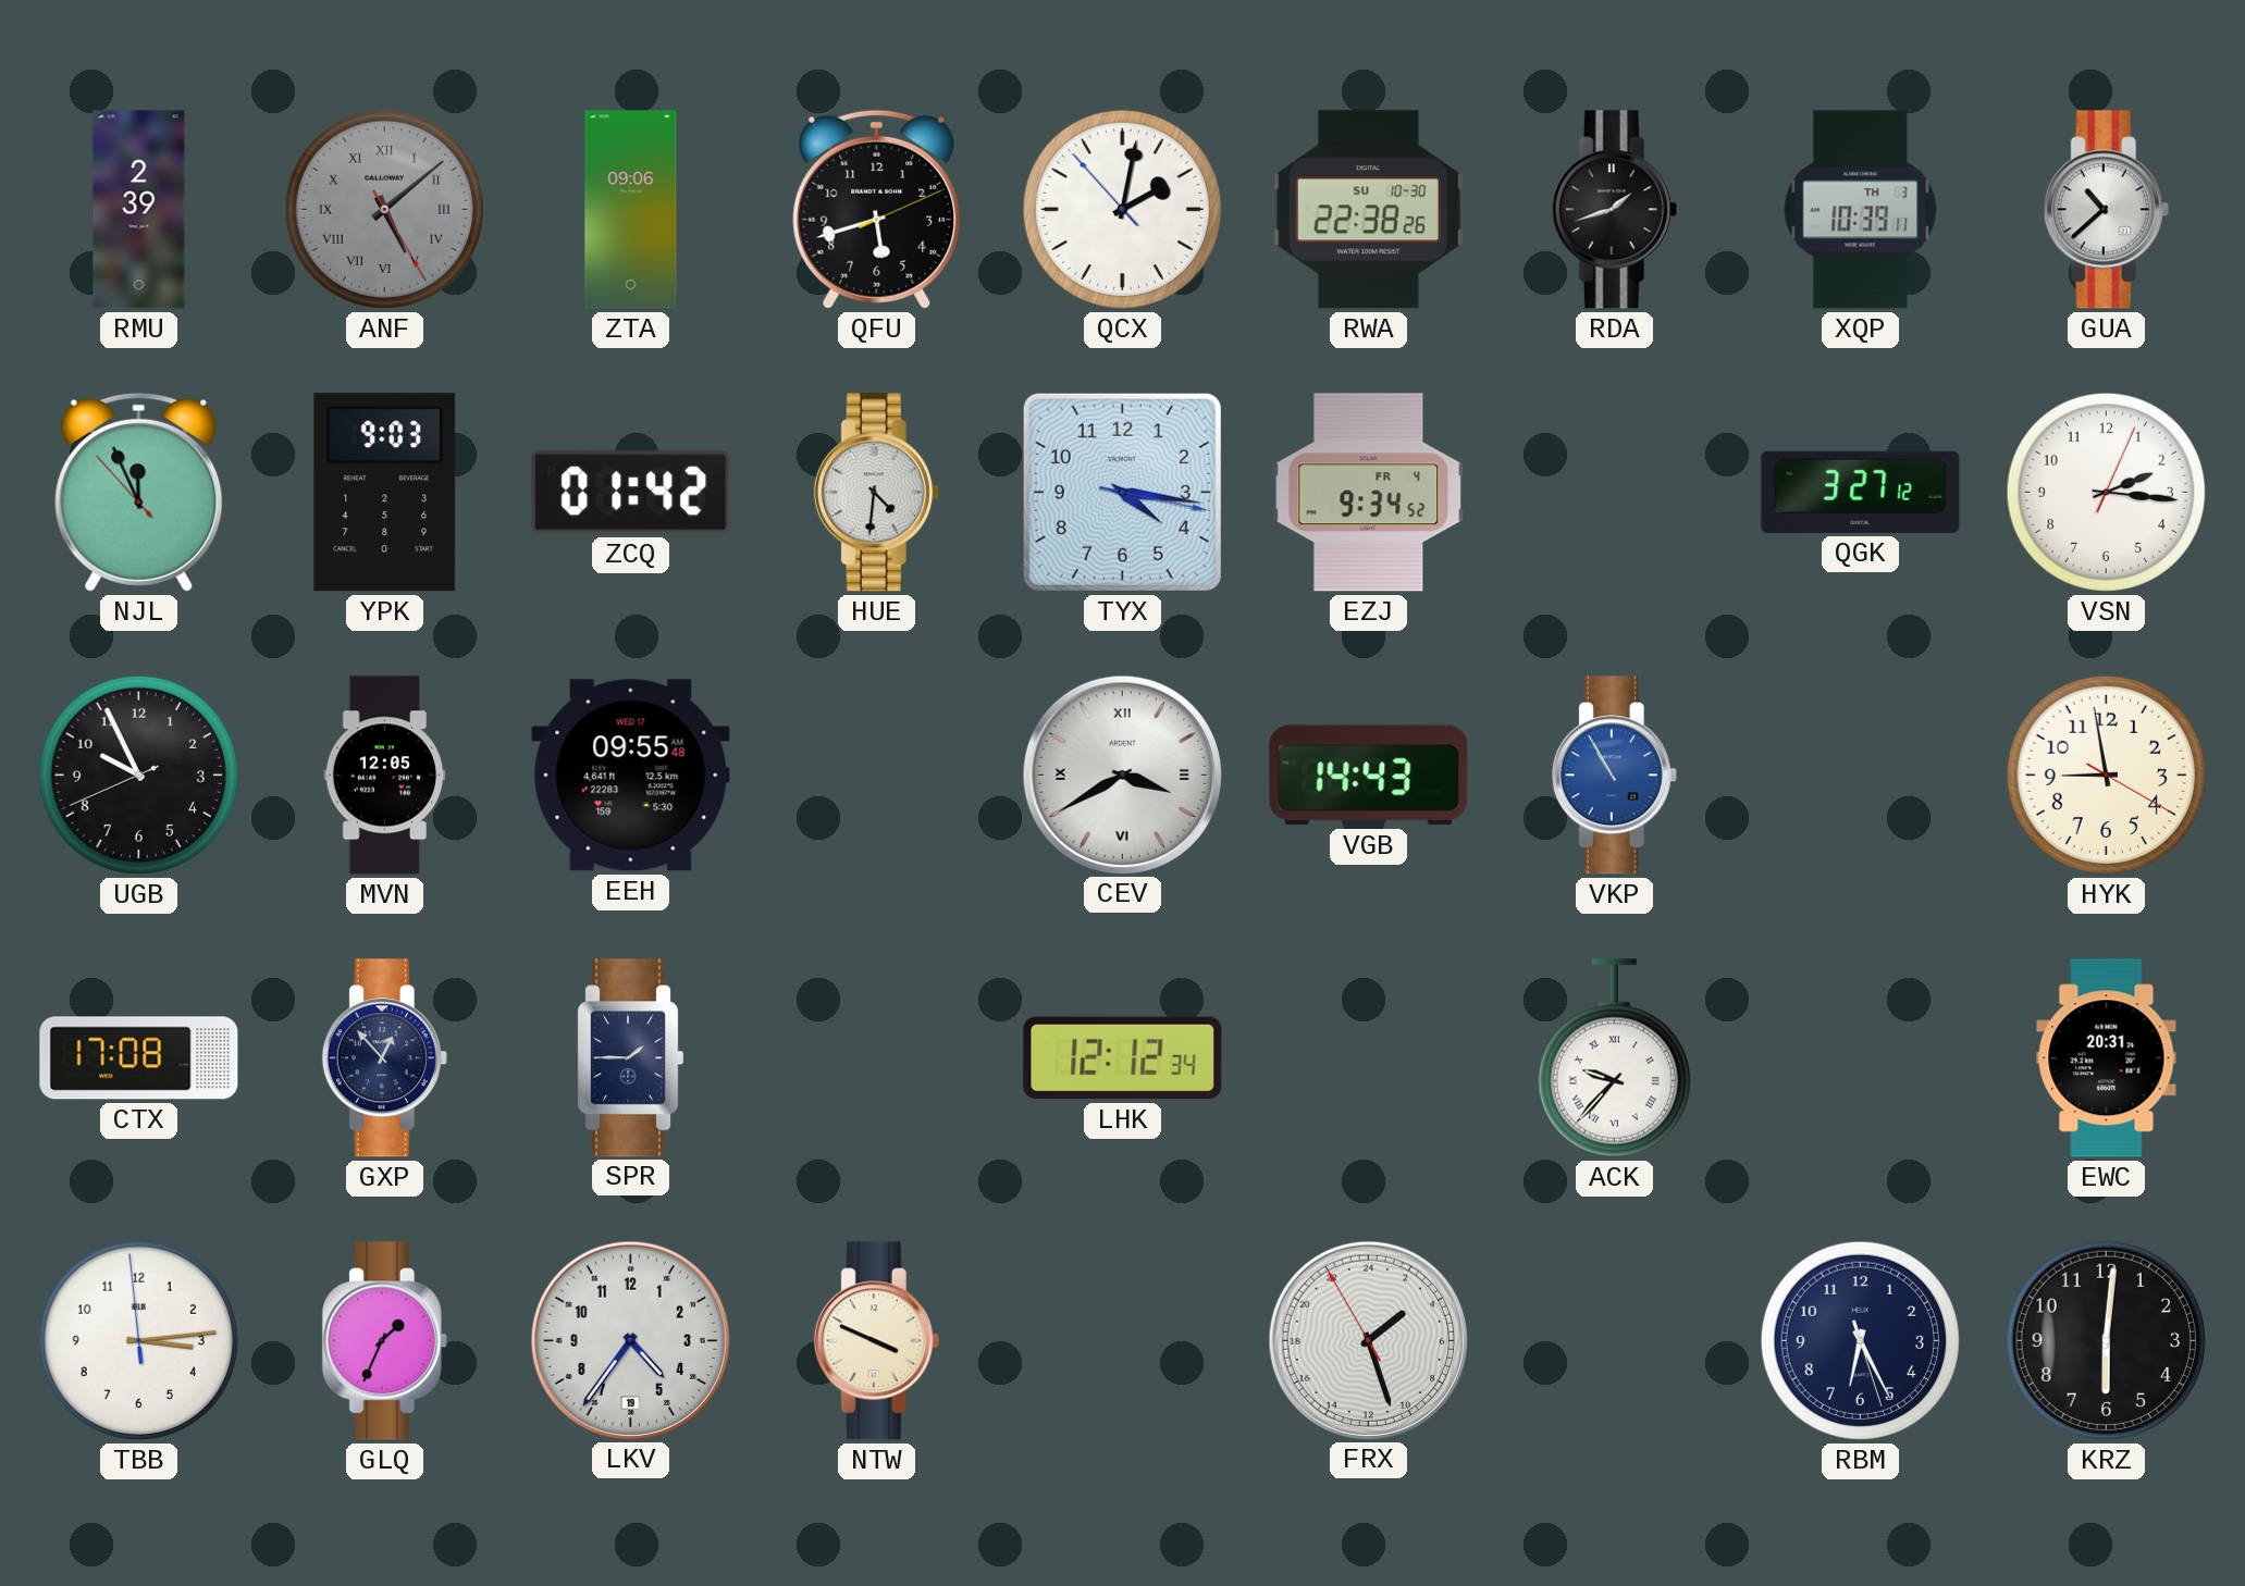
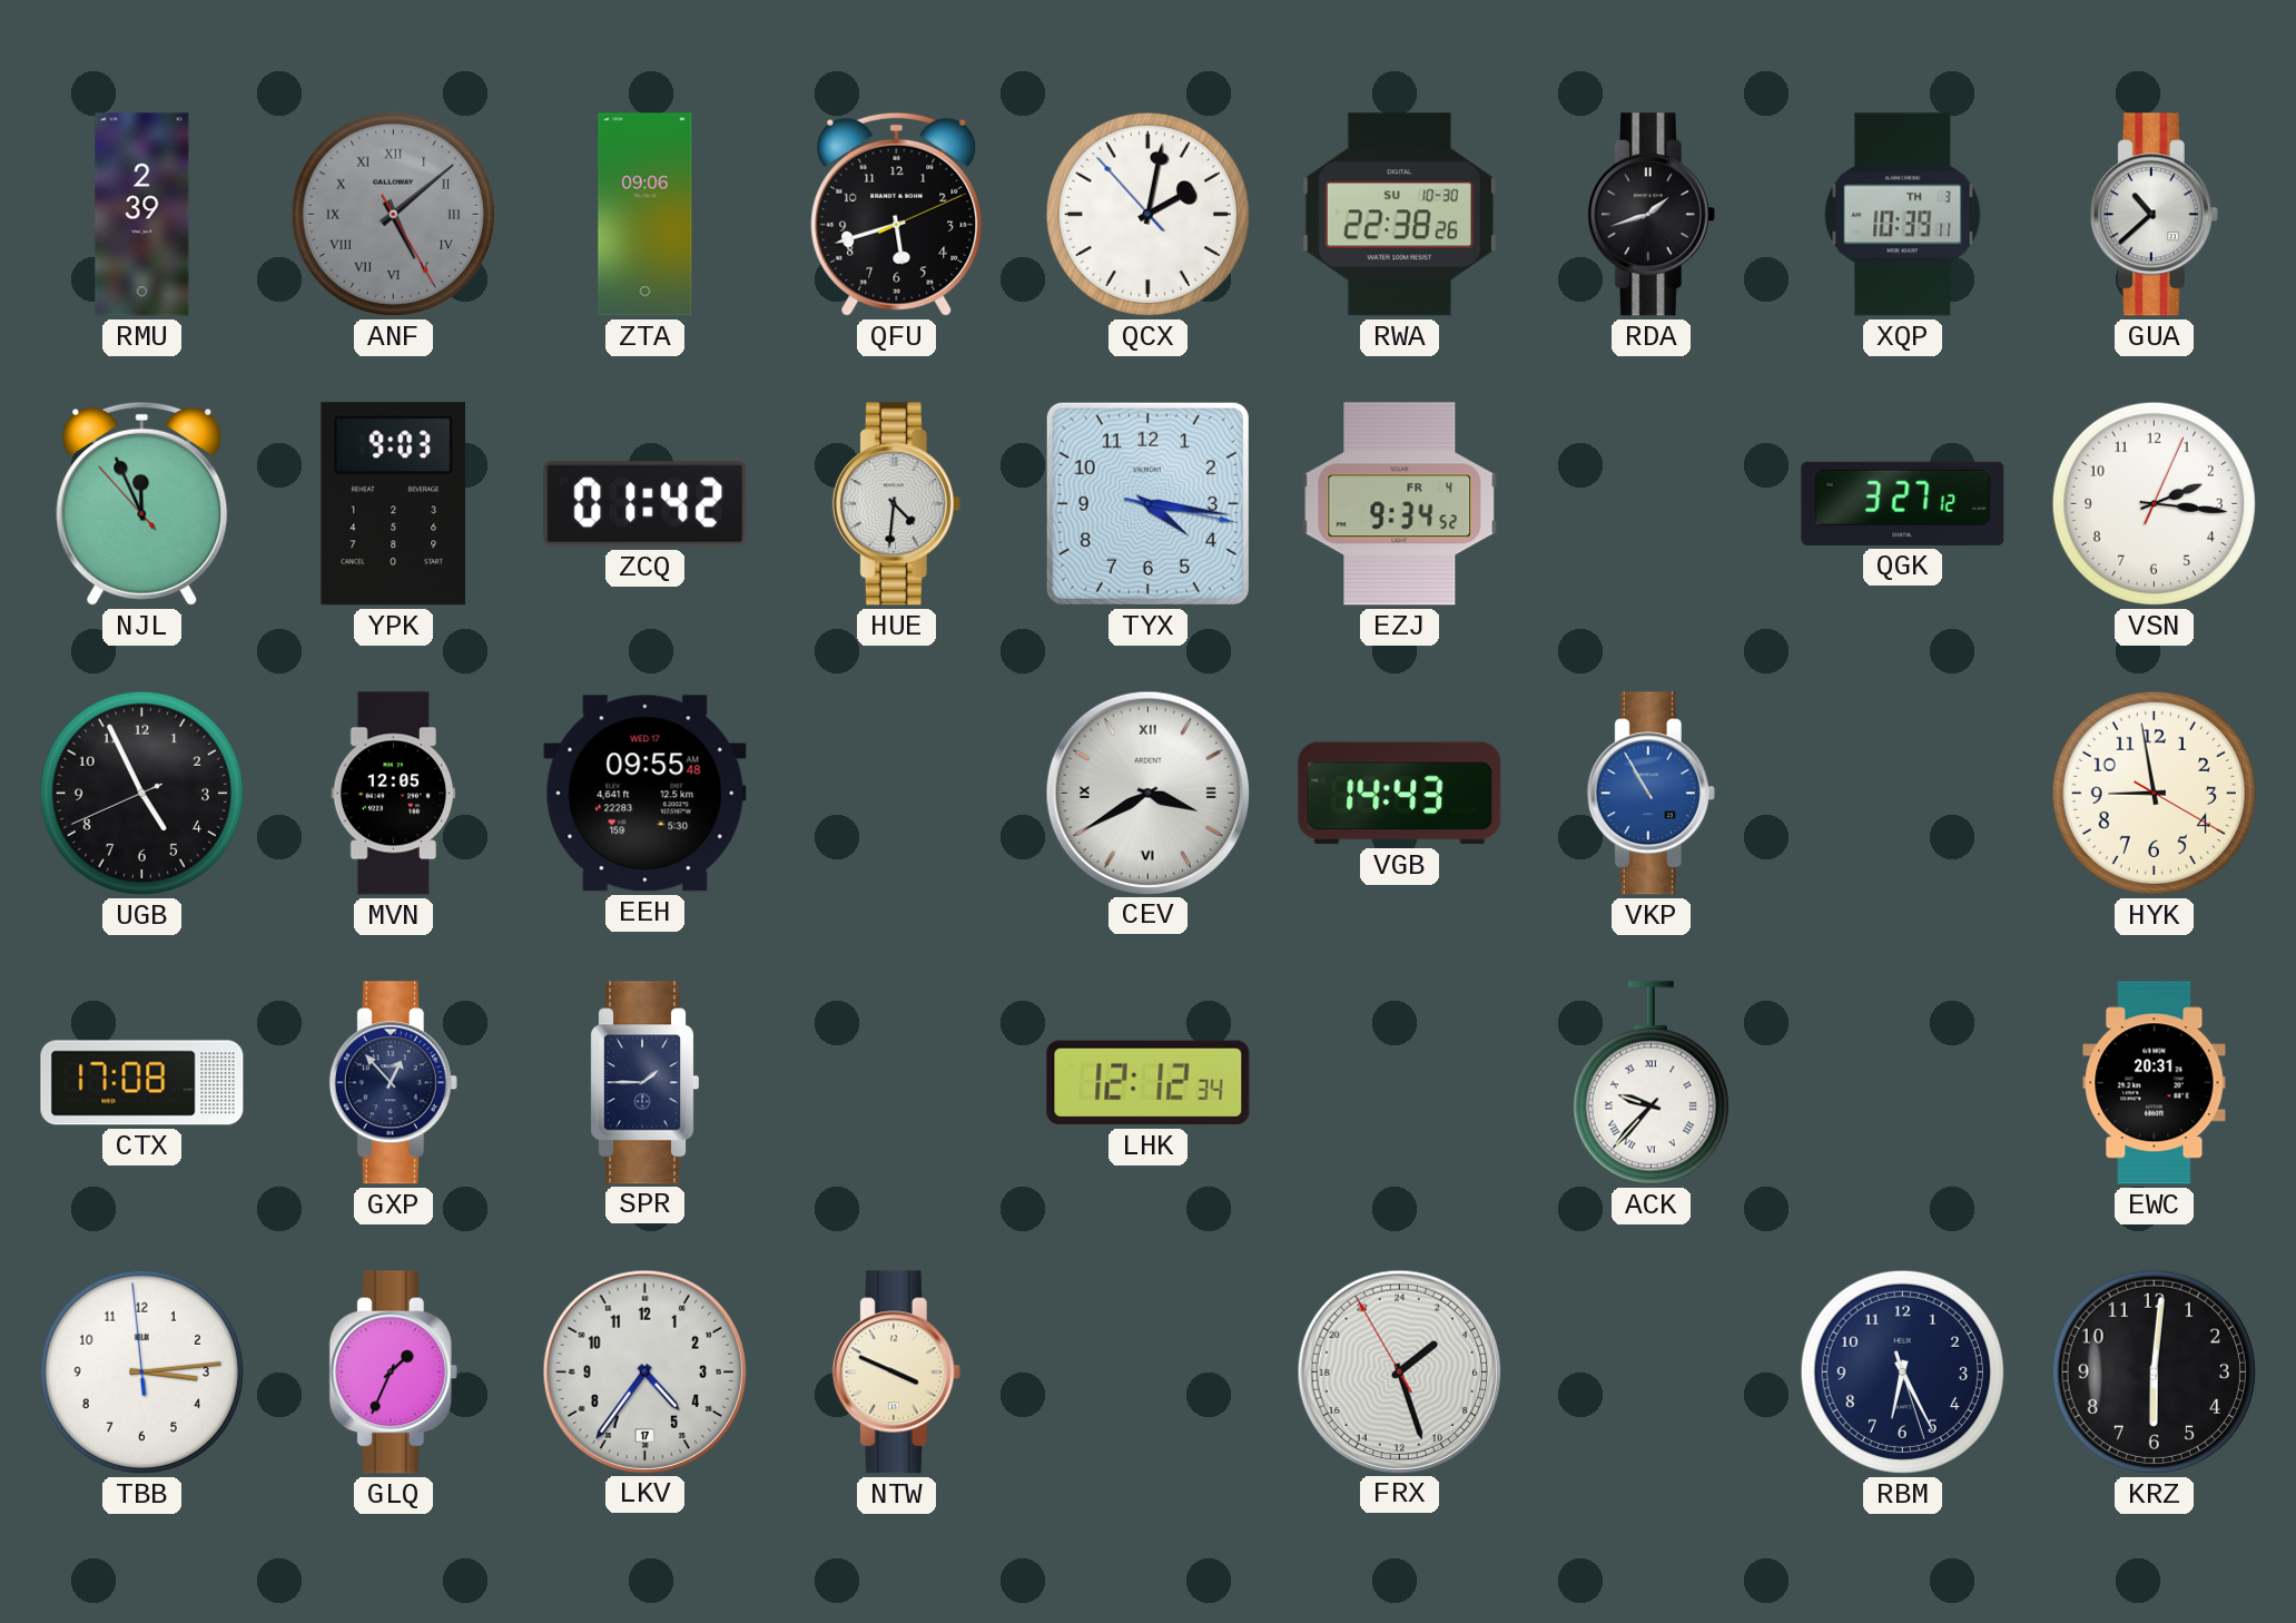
UGB: 9:55 -> 4:55 (141, 793)
LKV date: 19 -> 17 (644, 1371)
